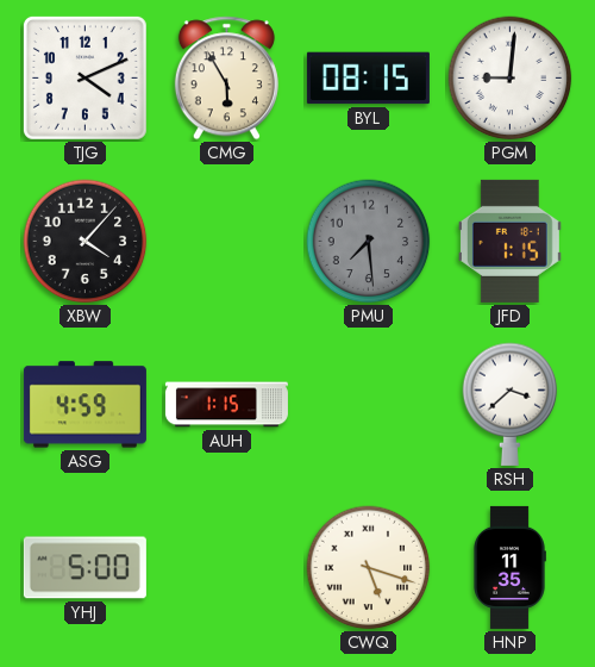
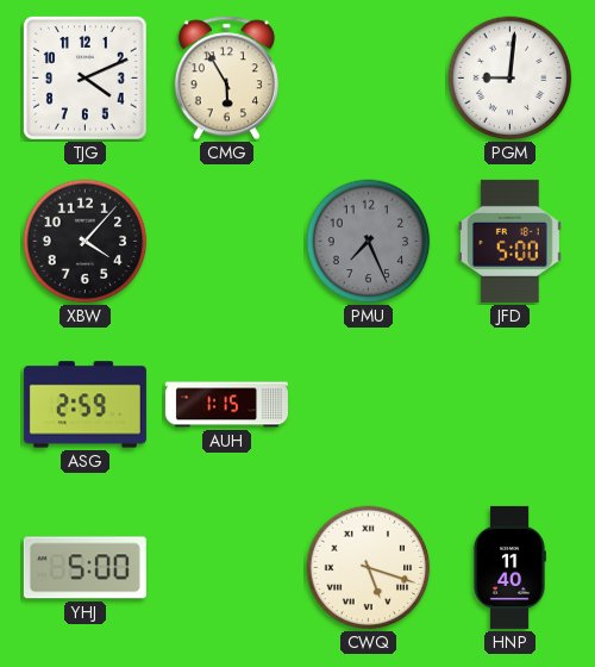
BYL: 08:15 -> none (368, 79)
PMU: 7:29 -> 7:26 (369, 242)
JFD: 1:15 -> 5:00 (509, 241)
ASG: 4:59 -> 2:59 (84, 405)
RSH: 3:38 -> none (511, 404)
HNP: 11:35 -> 11:40 (509, 567)
